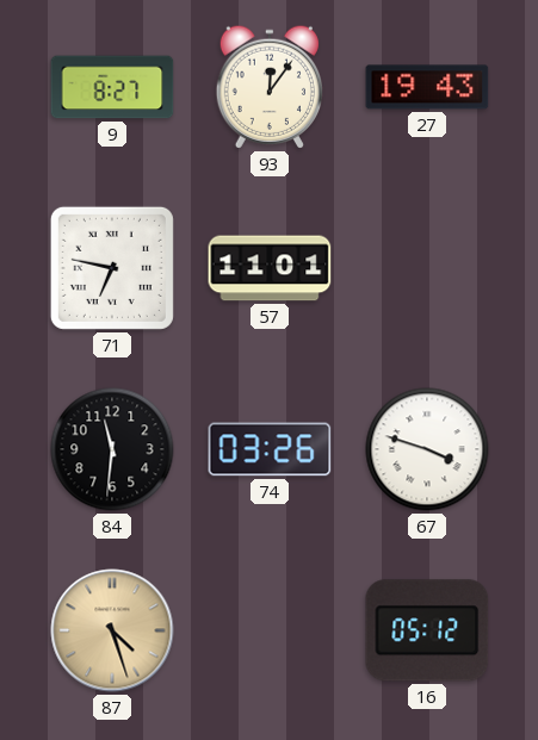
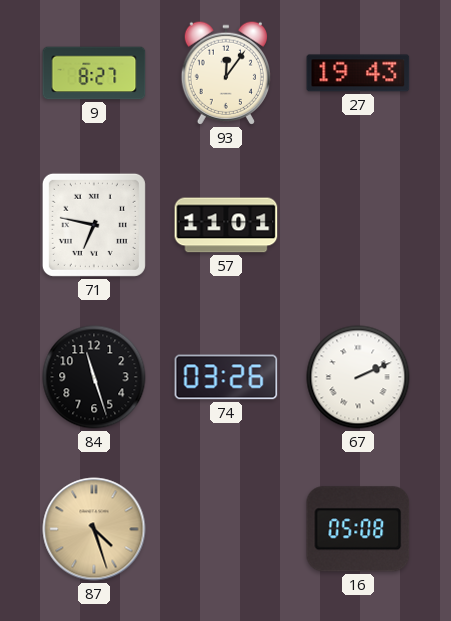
84: 11:31 -> 11:27 (94, 377)
67: 3:48 -> 2:11 (358, 377)
16: 05:12 -> 05:08 (358, 529)
